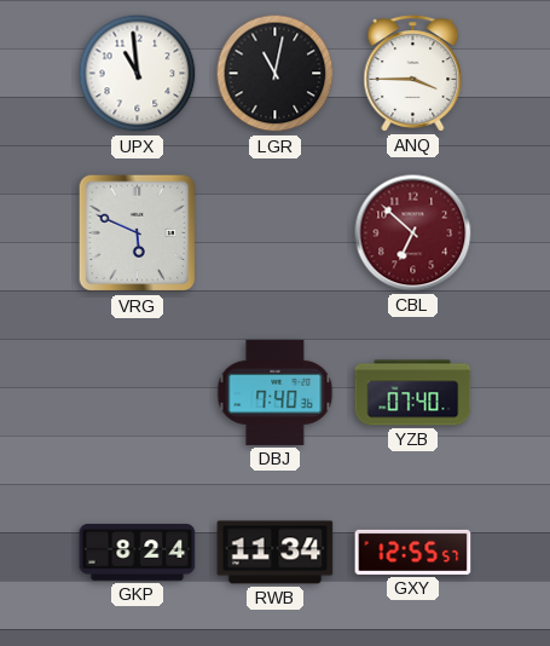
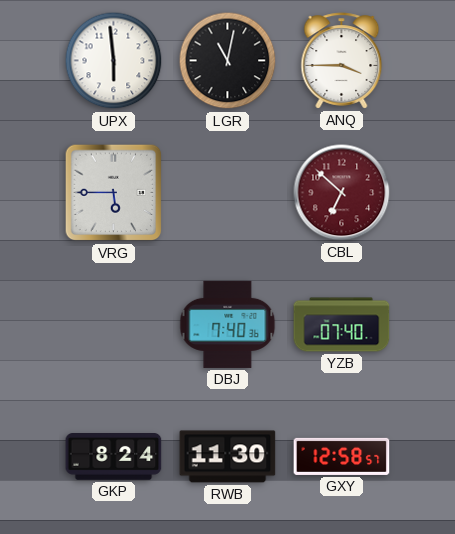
UPX: 10:59 -> 5:59 (114, 61)
VRG: 5:49 -> 5:45 (114, 193)
RWB: 11:34 -> 11:30 (228, 457)
GXY: 12:55 -> 12:58 (342, 456)
